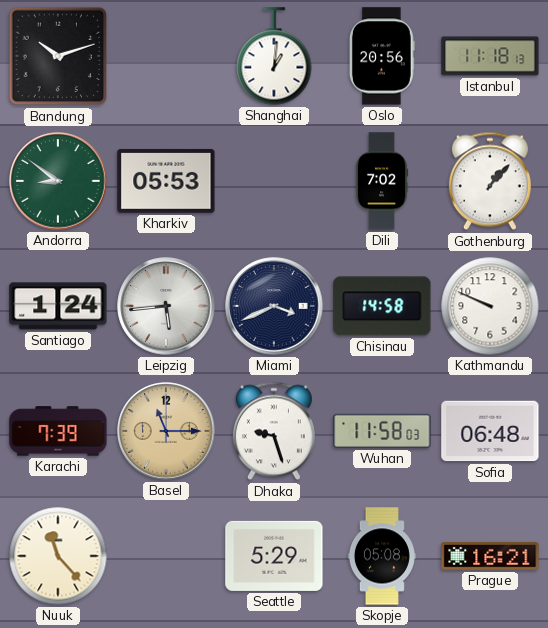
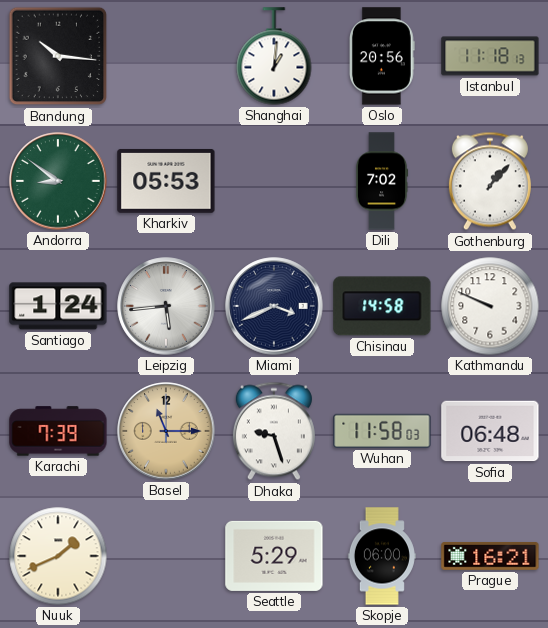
Bandung: 10:12 -> 10:16 (58, 56)
Nuuk: 11:23 -> 1:41 (58, 556)
Skopje: 05:08 -> 06:00 (382, 556)
